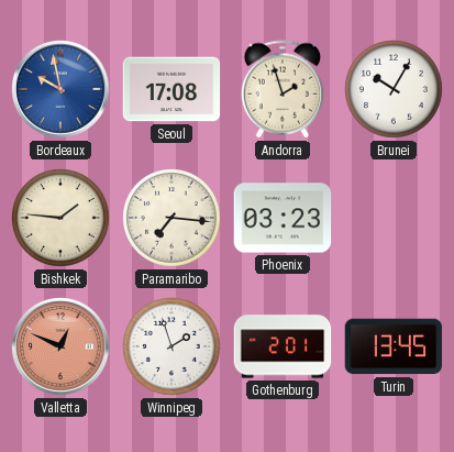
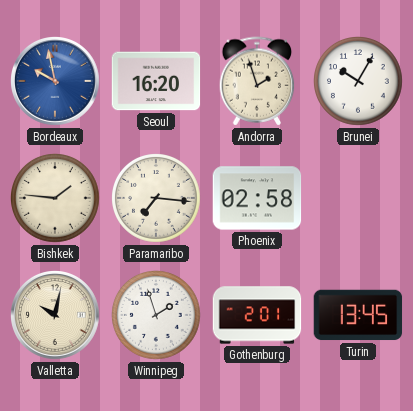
Seoul: 17:08 -> 16:20 (156, 81)
Phoenix: 03:23 -> 02:58 (257, 198)
Valletta: 12:49 -> 10:02 (56, 316)
Valletta dial: salmon -> cream (56, 316)
